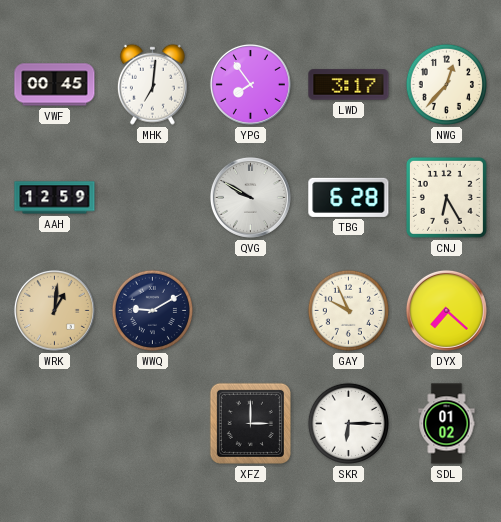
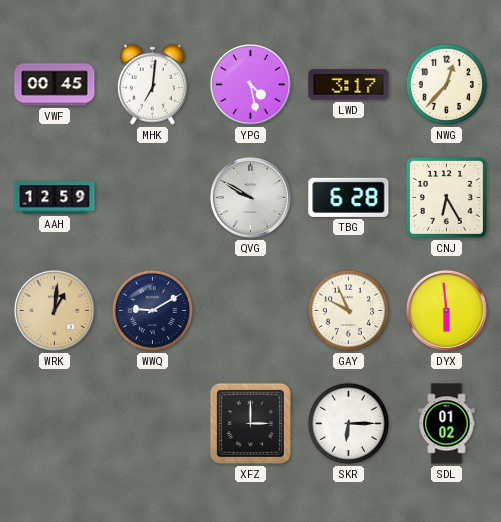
YPG: 7:54 -> 4:28 (250, 84)
DYX: 7:22 -> 5:59 (446, 310)
